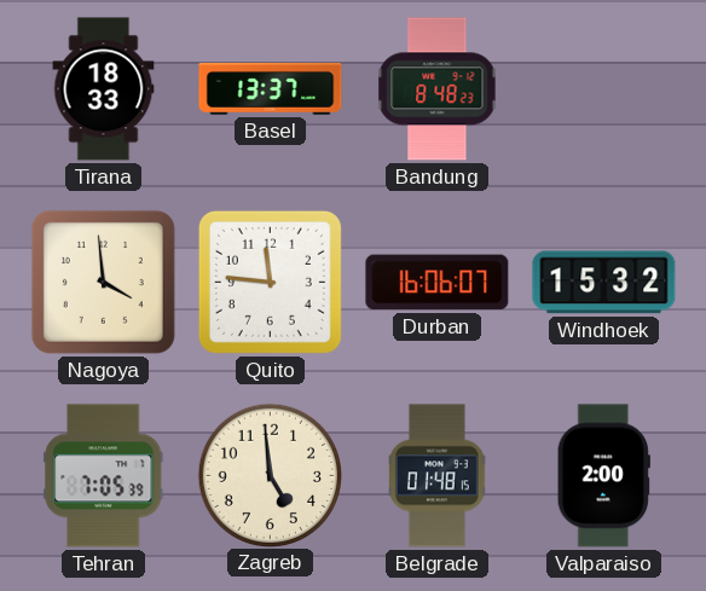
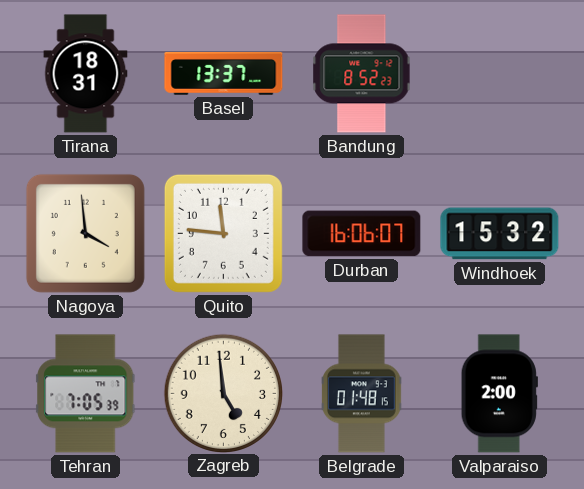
Tirana: 18:33 -> 18:31 (86, 74)
Bandung: 8:48 -> 8:52 (362, 74)
